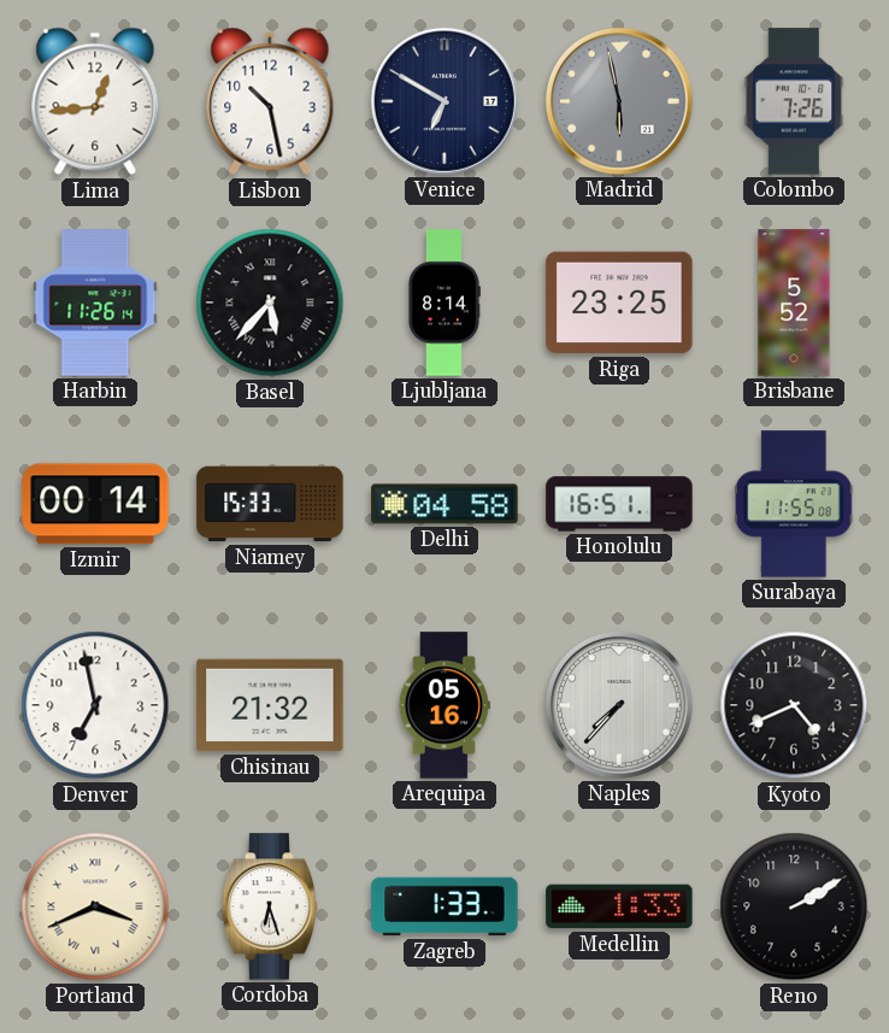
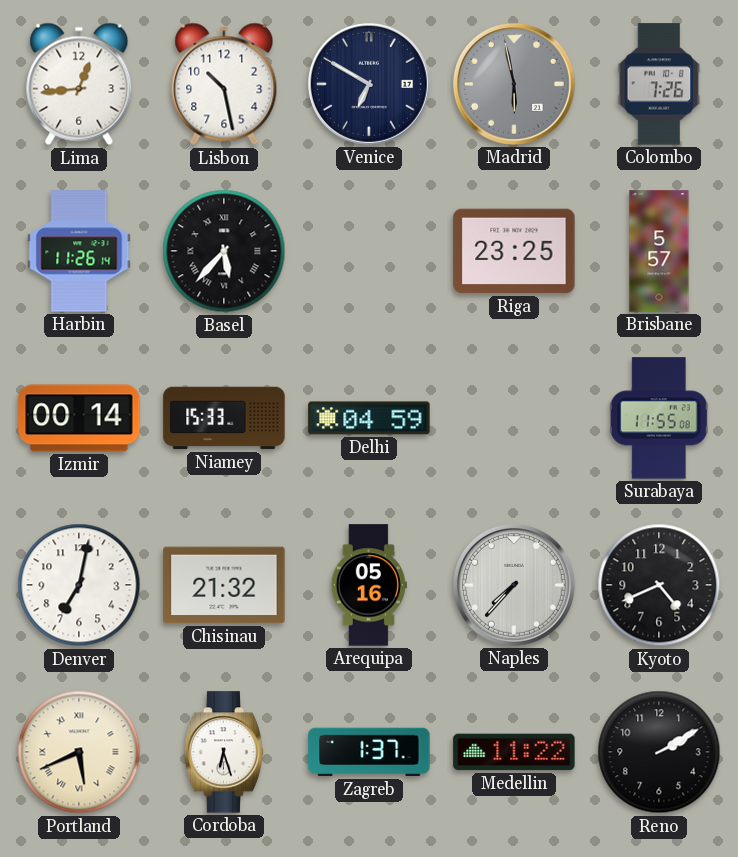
Ljubljana: 8:14 -> none (443, 303)
Brisbane: 5:52 -> 5:57 (659, 251)
Delhi: 04:58 -> 04:59 (369, 418)
Honolulu: 16:51 -> none (619, 504)
Denver: 6:58 -> 7:02 (79, 585)
Portland: 3:41 -> 5:41 (79, 752)
Zagreb: 1:33 -> 1:37 (369, 752)
Medellin: 1:33 -> 11:22 (514, 752)
